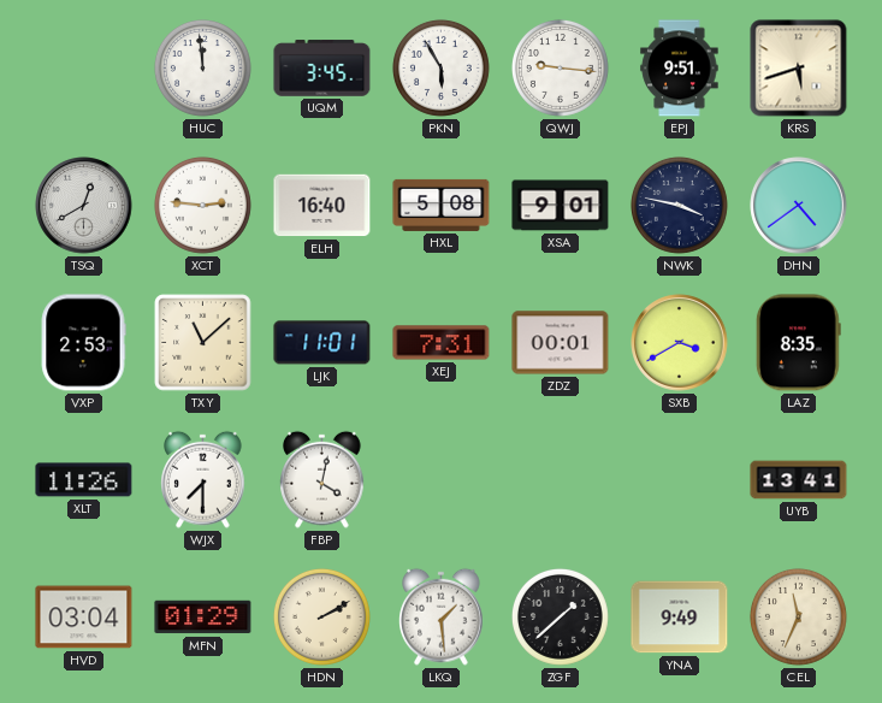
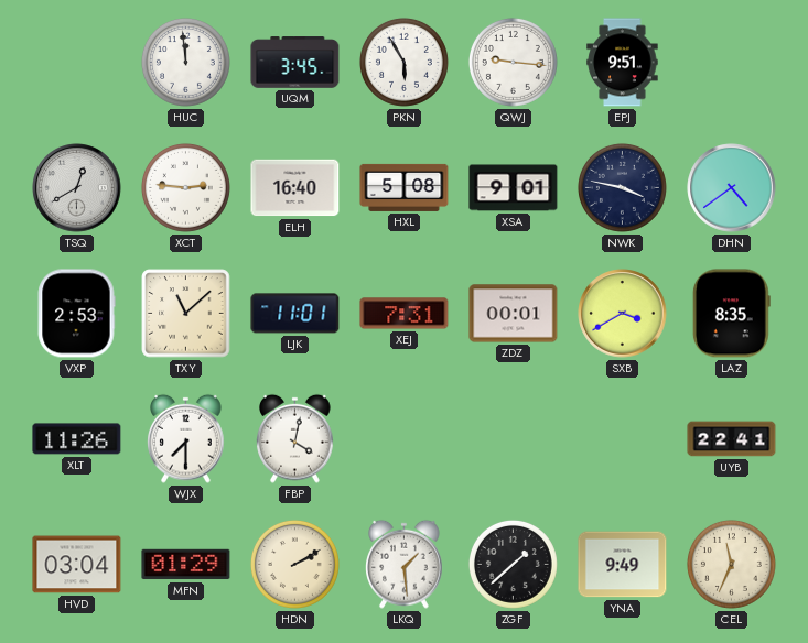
KRS: 5:42 -> none (799, 69)
UYB: 13:41 -> 22:41 (732, 439)
